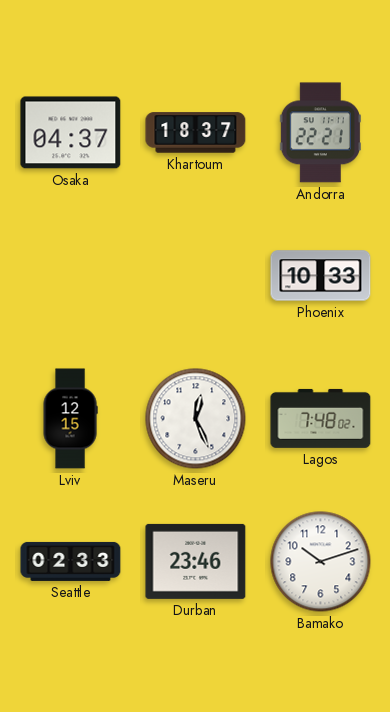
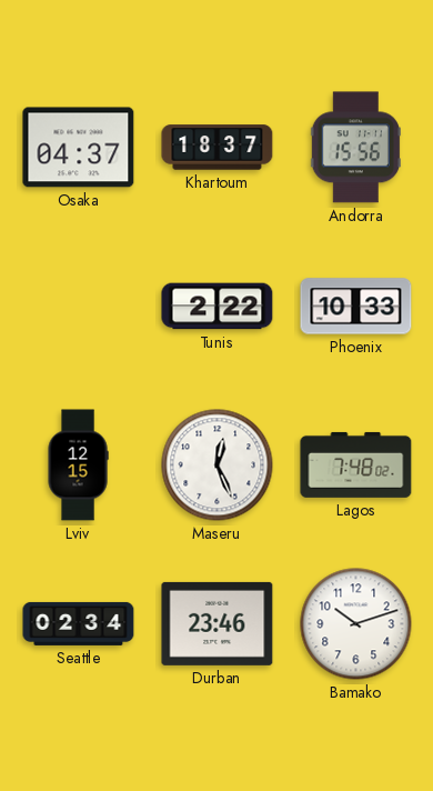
Andorra: 22:21 -> 15:56 (355, 148)
Tunis: none -> 2:22 (218, 307)
Seattle: 02:33 -> 02:34 (79, 623)
